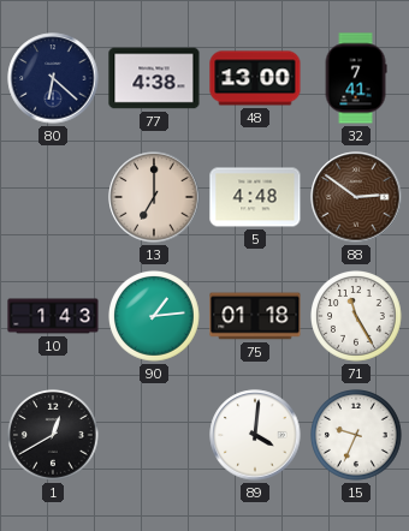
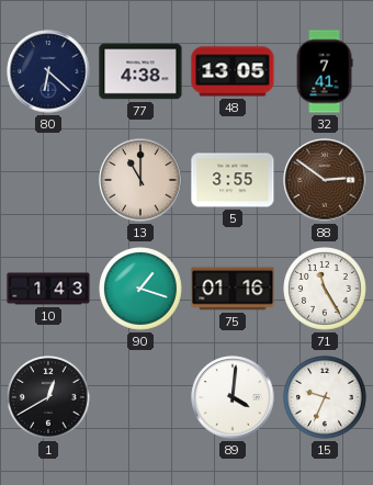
48: 13:00 -> 13:05 (233, 71)
13: 7:00 -> 11:00 (140, 180)
5: 4:48 -> 3:55 (233, 180)
90: 1:14 -> 1:18 (142, 290)
75: 01:18 -> 01:16 (233, 289)
